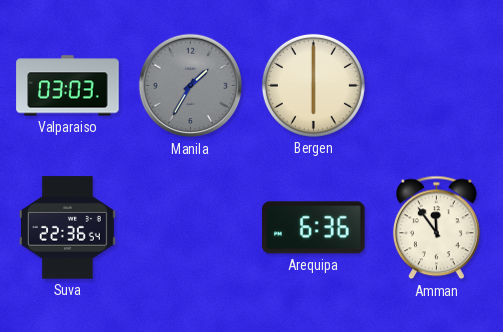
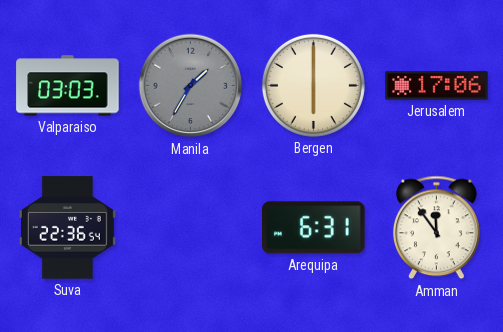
Jerusalem: none -> 17:06 (437, 86)
Arequipa: 6:36 -> 6:31 (314, 228)
